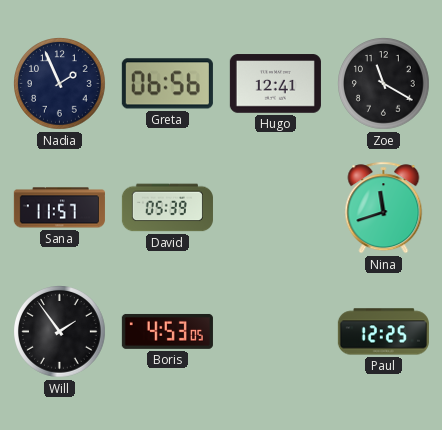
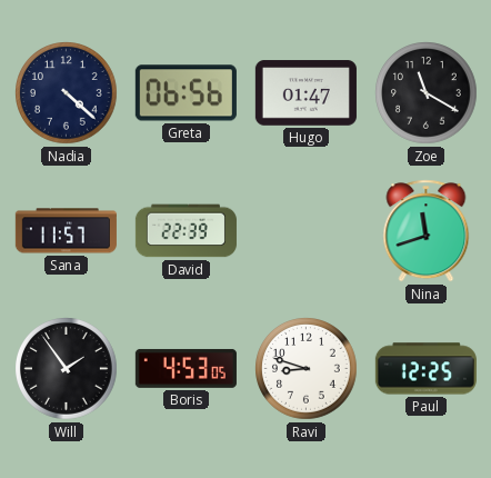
Nadia: 1:56 -> 4:22 (67, 93)
Hugo: 12:41 -> 01:47 (305, 93)
David: 05:39 -> 22:39 (186, 231)
Ravi: none -> 8:48 (307, 369)
